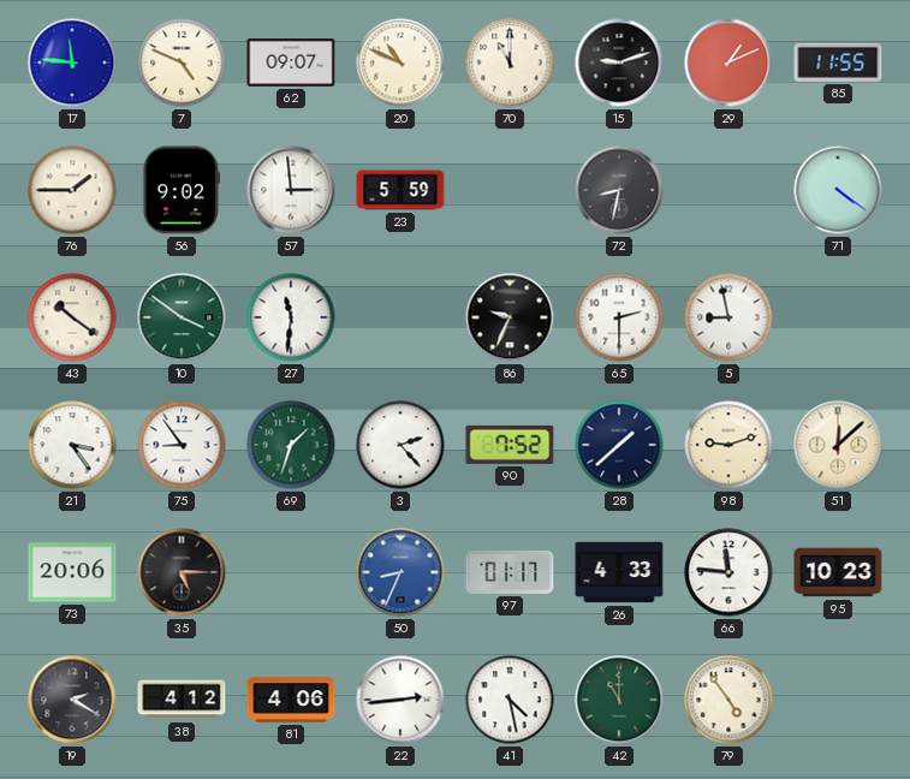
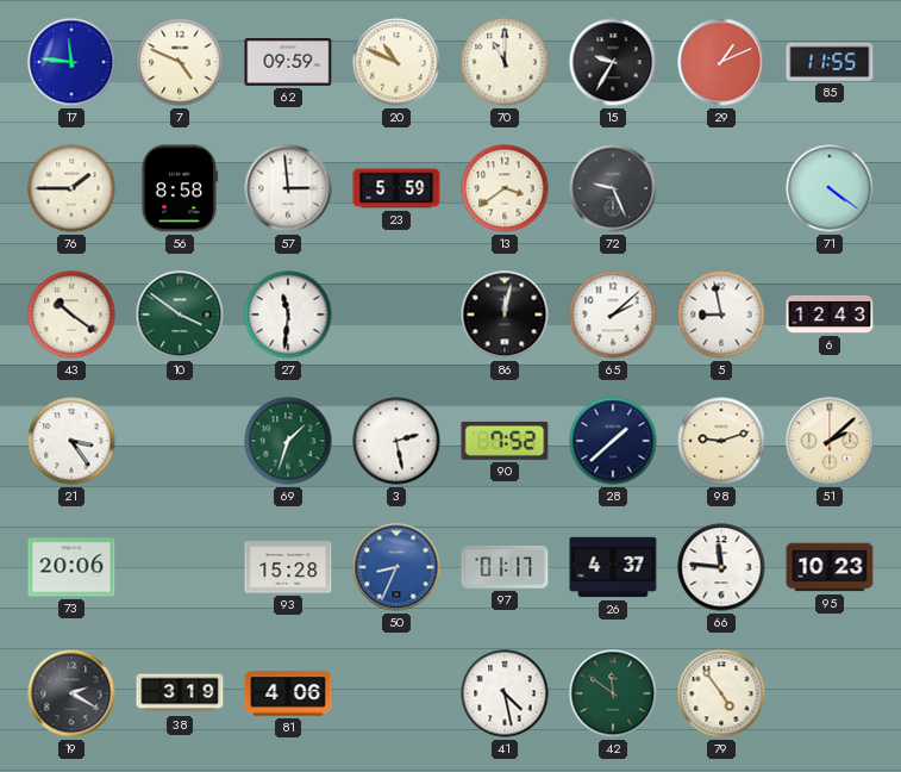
62: 09:07 -> 09:59 (288, 63)
15: 9:12 -> 9:35 (613, 62)
56: 9:02 -> 8:58 (179, 188)
13: none -> 3:39 (505, 188)
72: 8:32 -> 9:26 (613, 188)
86: 9:34 -> 12:02 (505, 315)
65: 2:30 -> 2:08 (613, 315)
6: none -> 12:43 (830, 315)
75: 8:54 -> none (182, 445)
3: 2:23 -> 2:28 (396, 441)
51: 12:08 -> 2:08 (830, 441)
35: 5:15 -> none (182, 572)
93: none -> 15:28 (288, 567)
26: 4:33 -> 4:37 (613, 567)
38: 4:12 -> 3:19 (180, 693)
22: 2:44 -> none (400, 700)
42: 11:00 -> 11:51 (613, 693)
